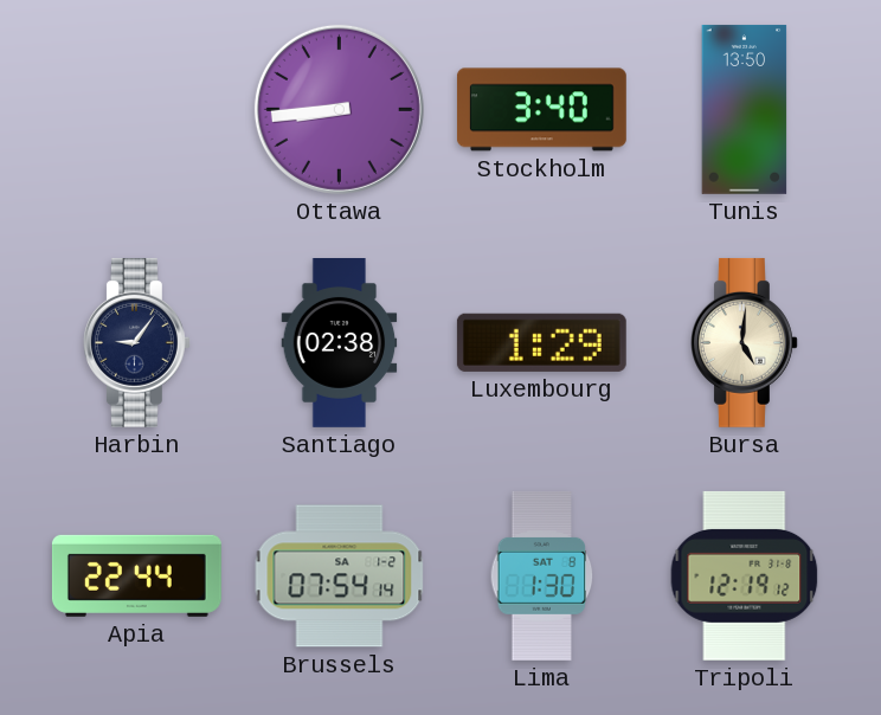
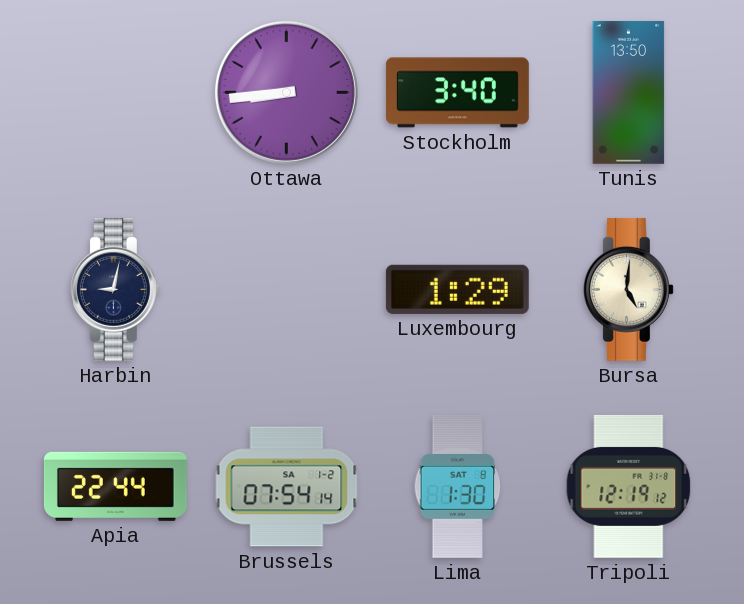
Harbin: 9:06 -> 9:02 (115, 289)
Santiago: 02:38 -> none (340, 343)
